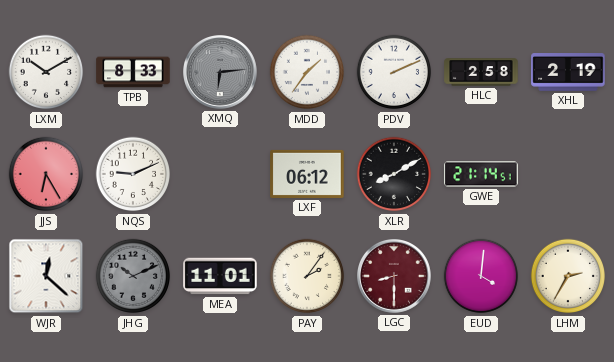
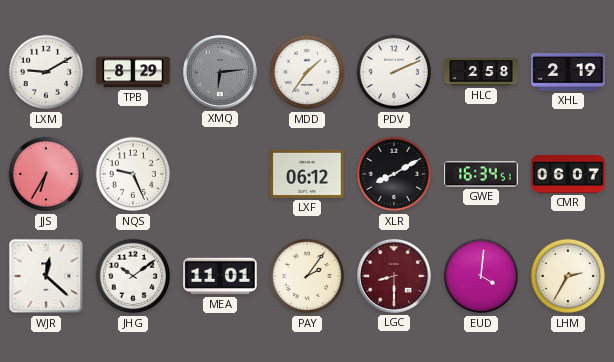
LXM: 10:10 -> 9:10 (46, 72)
TPB: 8:33 -> 8:29 (133, 72)
JJS: 6:25 -> 6:35 (46, 174)
NQS: 9:11 -> 9:26 (133, 174)
GWE: 21:14 -> 16:34 (481, 174)
CMR: none -> 06:07 (568, 174)
JHG: 10:11 -> 10:09 (133, 276)
JHG dial: grey -> white (133, 276)
